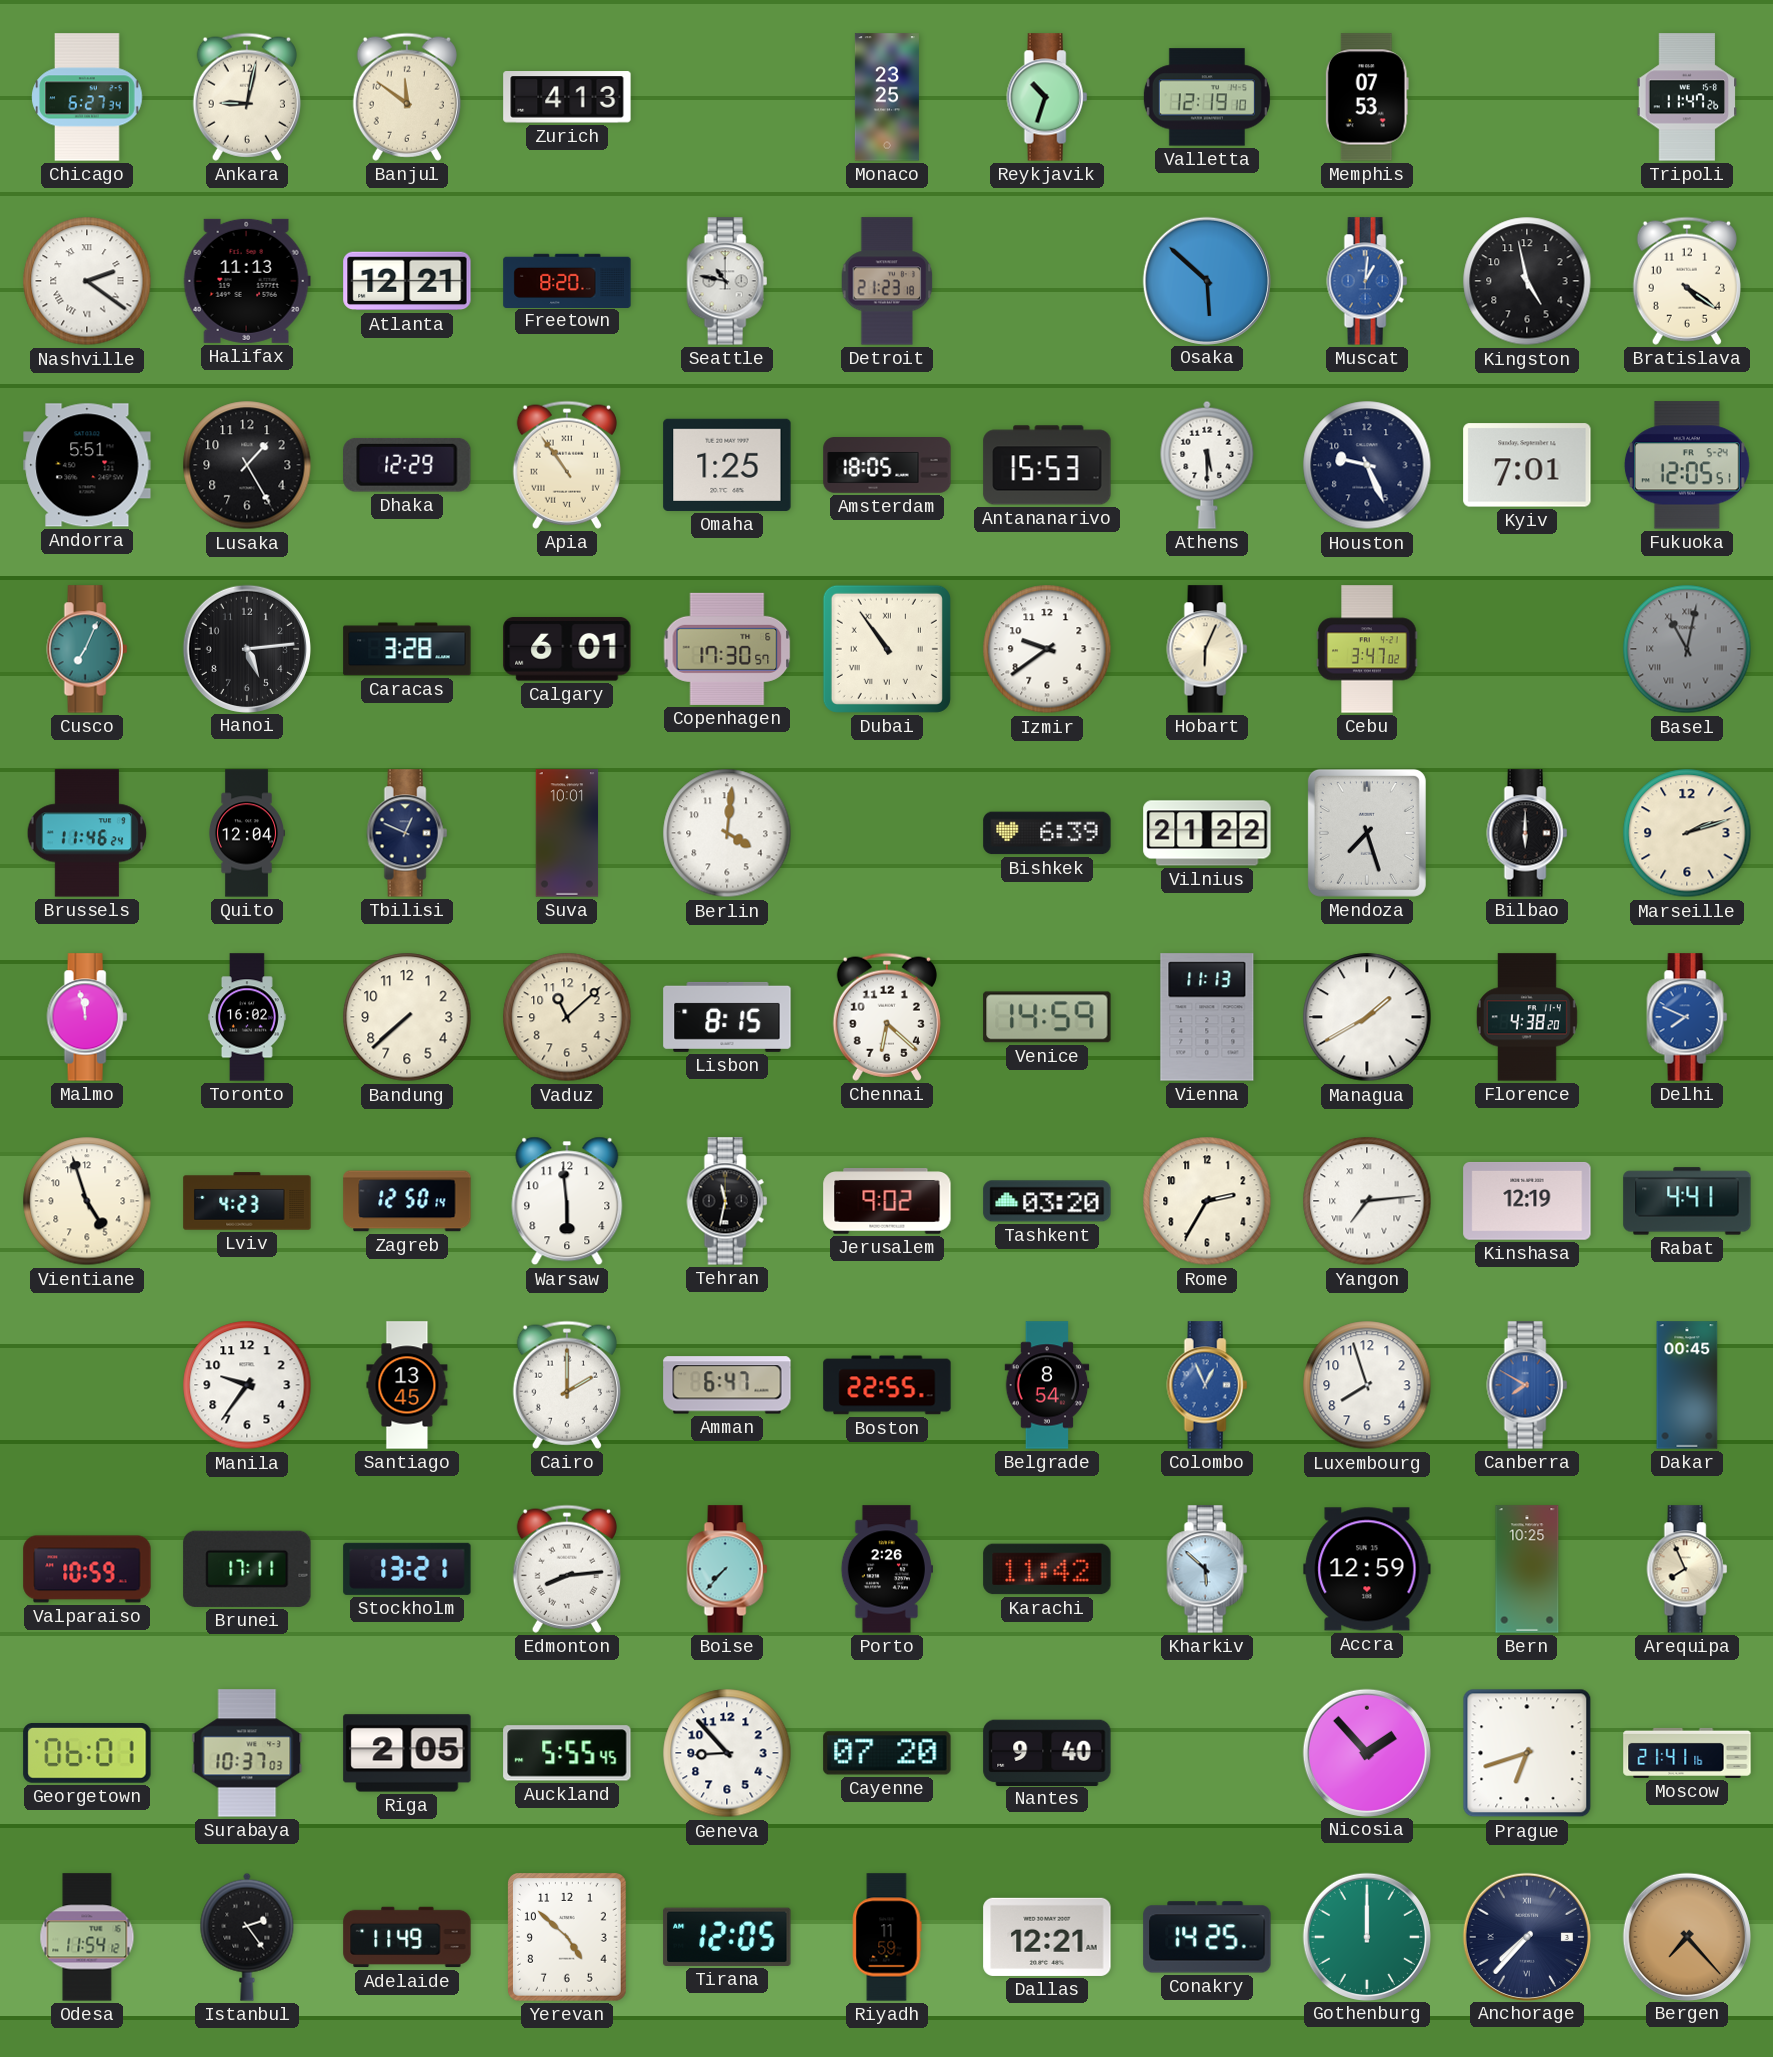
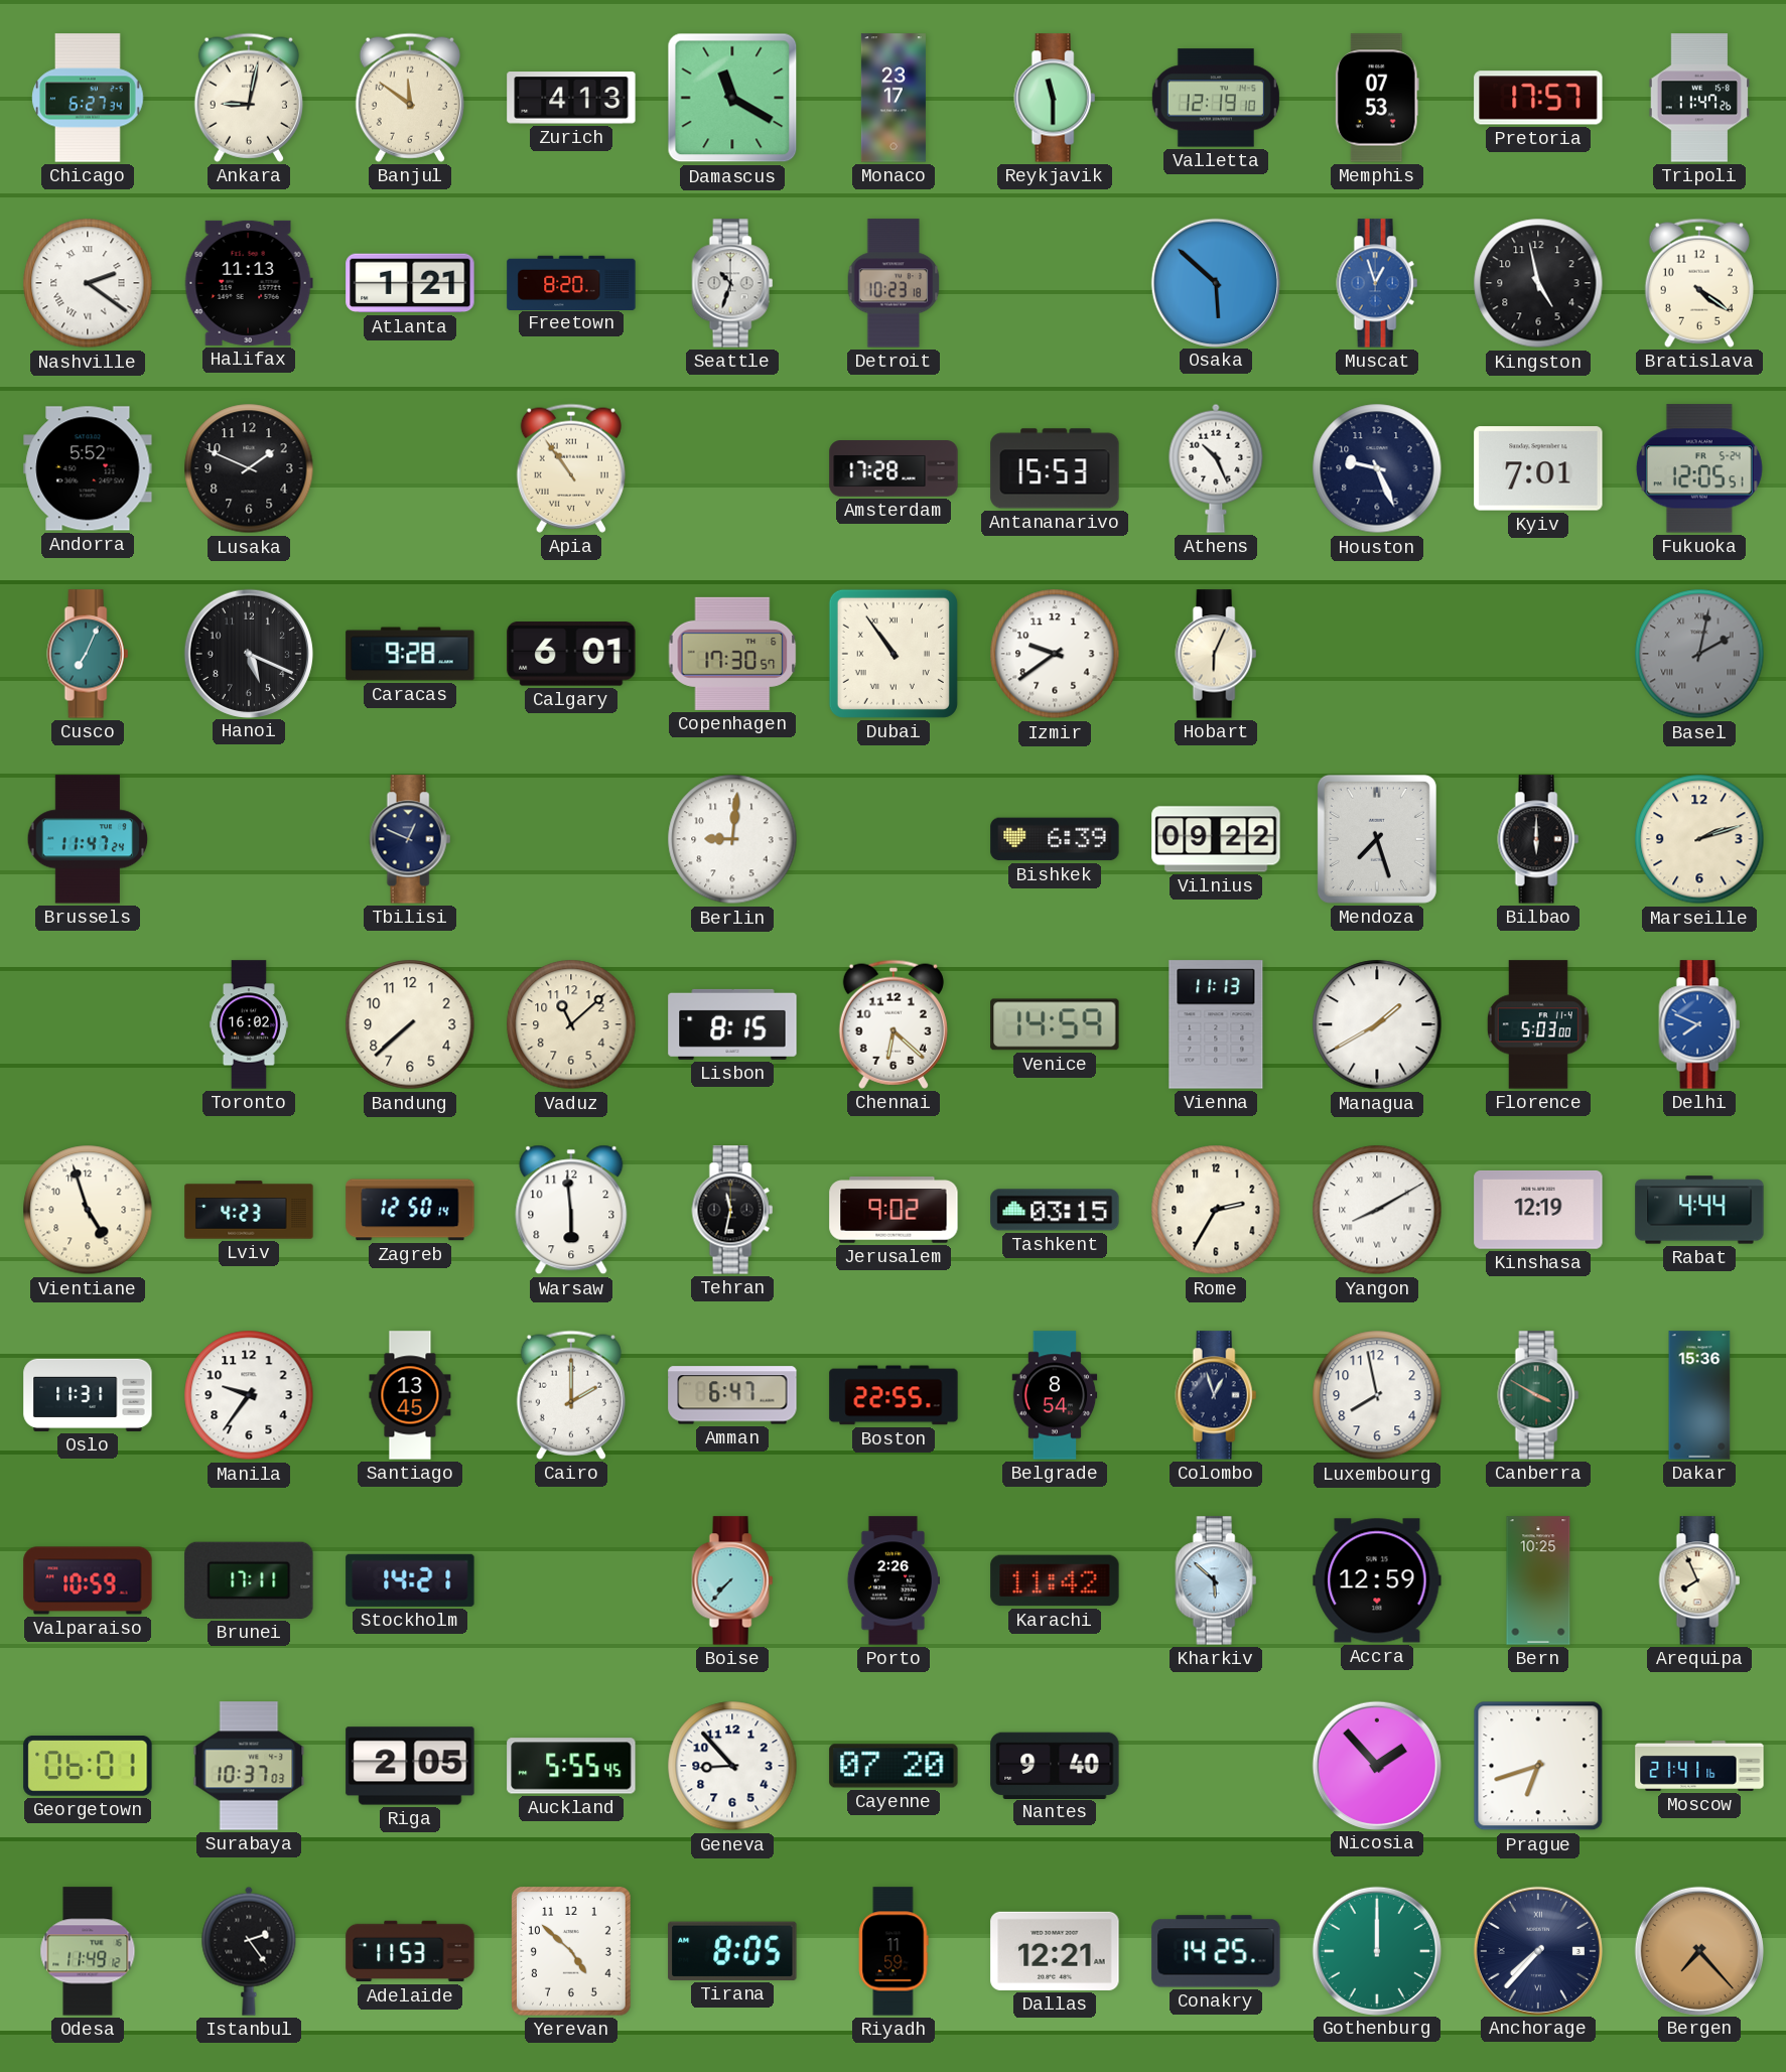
Damascus: none -> 11:20 (732, 98)
Monaco: 23:25 -> 23:17 (894, 98)
Reykjavik: 10:33 -> 11:30 (1055, 98)
Pretoria: none -> 17:57 (1538, 98)
Atlanta: 12:21 -> 1:21 (410, 283)
Seattle: 10:47 -> 10:33 (732, 283)
Detroit: 21:23 -> 10:23 (894, 283)
Muscat: 1:01 -> 12:57 (1377, 283)
Andorra: 5:51 -> 5:52 (88, 468)
Lusaka: 1:25 -> 1:49 (249, 468)
Dhaka: 12:29 -> none (407, 465)
Omaha: 1:25 -> none (727, 465)
Amsterdam: 18:05 -> 17:28 (894, 468)
Athens: 5:30 -> 10:26 (1216, 468)
Hanoi: 5:14 -> 5:19 (248, 653)
Caracas: 3:28 -> 9:28 (410, 654)
Cebu: 3:47 -> none (1367, 649)
Basel: 11:02 -> 2:02 (1699, 654)
Brussels: 11:46 -> 11:47 (88, 839)
Quito: 12:04 -> none (246, 833)
Suva: 10:01 -> none (567, 833)
Berlin: 4:01 -> 9:01 (732, 839)
Vilnius: 21:22 -> 09:22 (1216, 839)
Malmo: 11:58 -> none (87, 1017)
Florence: 4:38 -> 5:03 (1538, 1024)
Tashkent: 03:20 -> 03:15 (1055, 1210)
Yangon: 7:14 -> 8:10 (1377, 1210)
Rabat: 4:41 -> 4:44 (1699, 1210)
Oslo: none -> 11:31 (88, 1395)
Colombo: 12:56 -> 12:57 (1216, 1395)
Colombo dial: blue -> navy (1216, 1395)
Luxembourg: 7:57 -> 7:58 (1377, 1395)
Canberra: 7:50 -> 3:50 (1538, 1395)
Canberra dial: blue -> green (1538, 1395)
Dakar: 00:45 -> 15:36 (1699, 1395)
Stockholm: 13:21 -> 14:21 (410, 1580)
Edmonton: 8:14 -> none (567, 1569)
Odesa: 11:54 -> 11:49 (88, 1951)
Adelaide: 11:49 -> 11:53 (410, 1951)
Tirana: 12:05 -> 8:05 (732, 1951)
